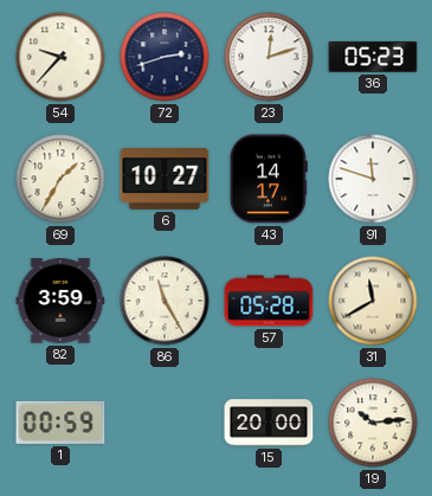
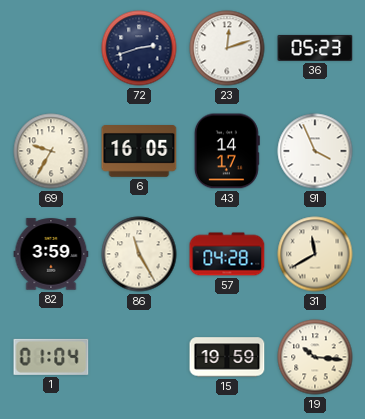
54: 9:37 -> none (60, 57)
69: 1:35 -> 9:35 (51, 151)
6: 10:27 -> 16:05 (139, 152)
91: 11:48 -> 3:56 (315, 151)
57: 05:28 -> 04:28 (227, 254)
1: 00:59 -> 01:04 (51, 357)
15: 20:00 -> 19:59 (227, 357)
19: 10:14 -> 10:16 (315, 357)
